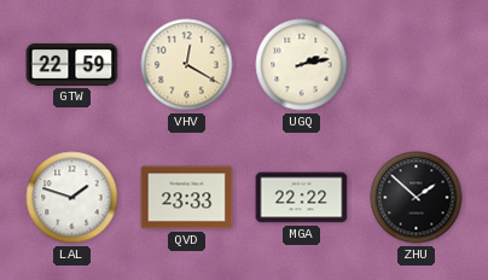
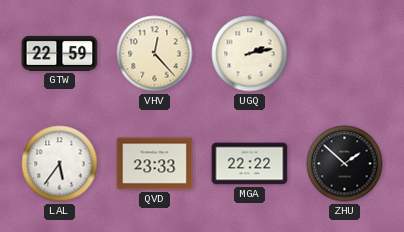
VHV: 12:20 -> 12:23 (155, 54)
LAL: 1:48 -> 5:36 (60, 164)
